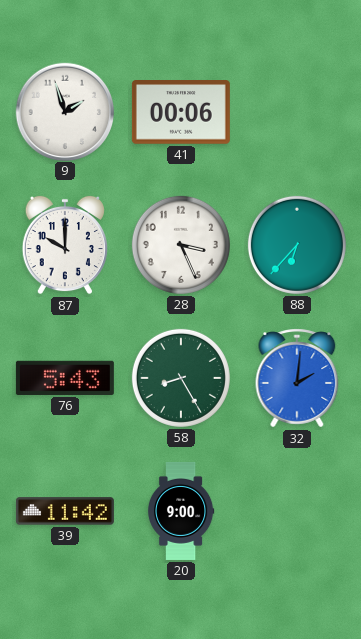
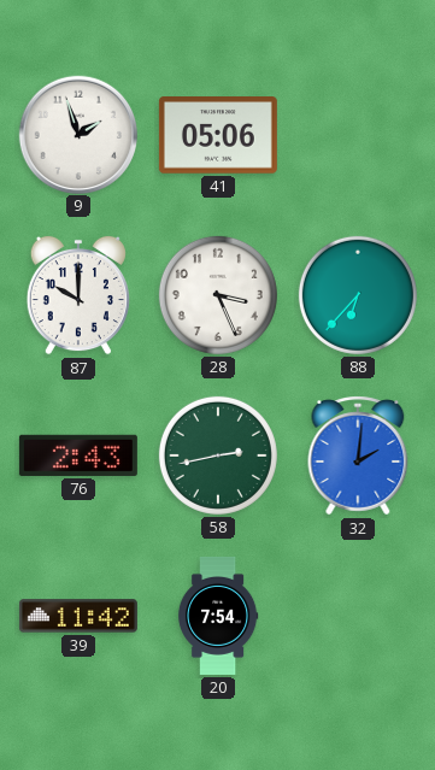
41: 00:06 -> 05:06 (218, 135)
76: 5:43 -> 2:43 (78, 455)
58: 8:25 -> 2:43 (218, 455)
20: 9:00 -> 7:54 (218, 616)
